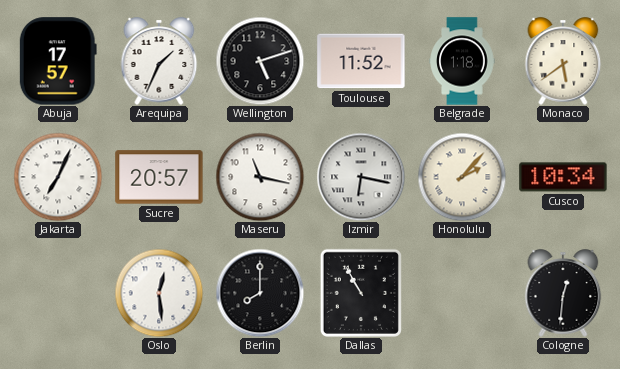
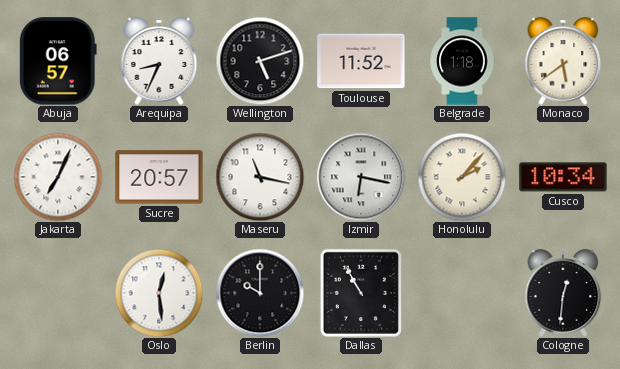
Abuja: 17:57 -> 06:57 (58, 61)
Arequipa: 1:34 -> 8:34 (159, 61)
Berlin: 8:00 -> 10:00 (260, 293)
